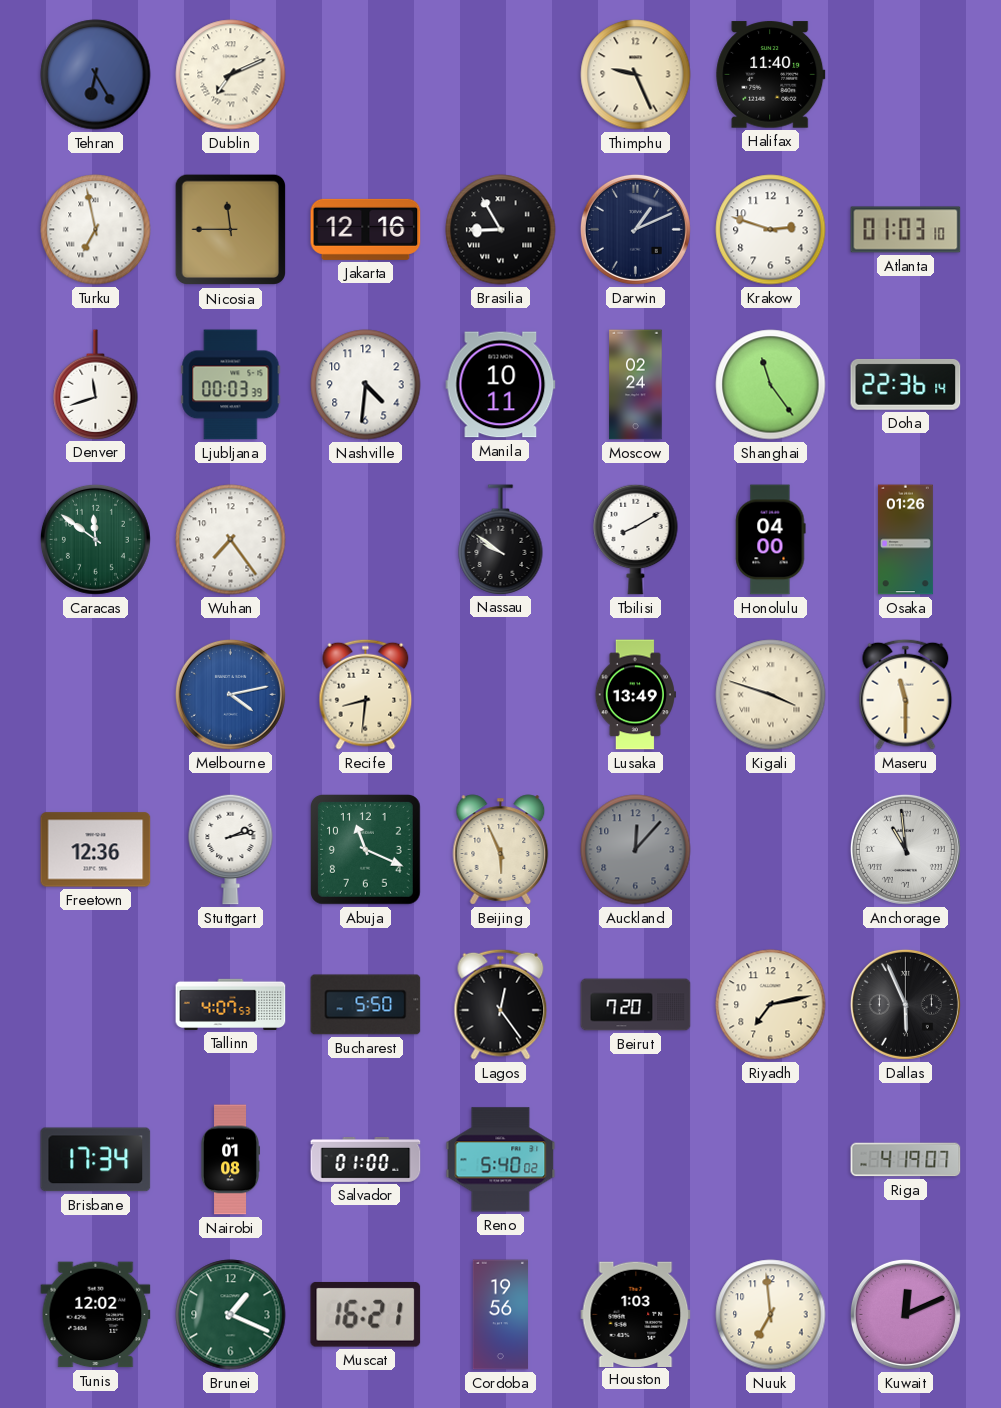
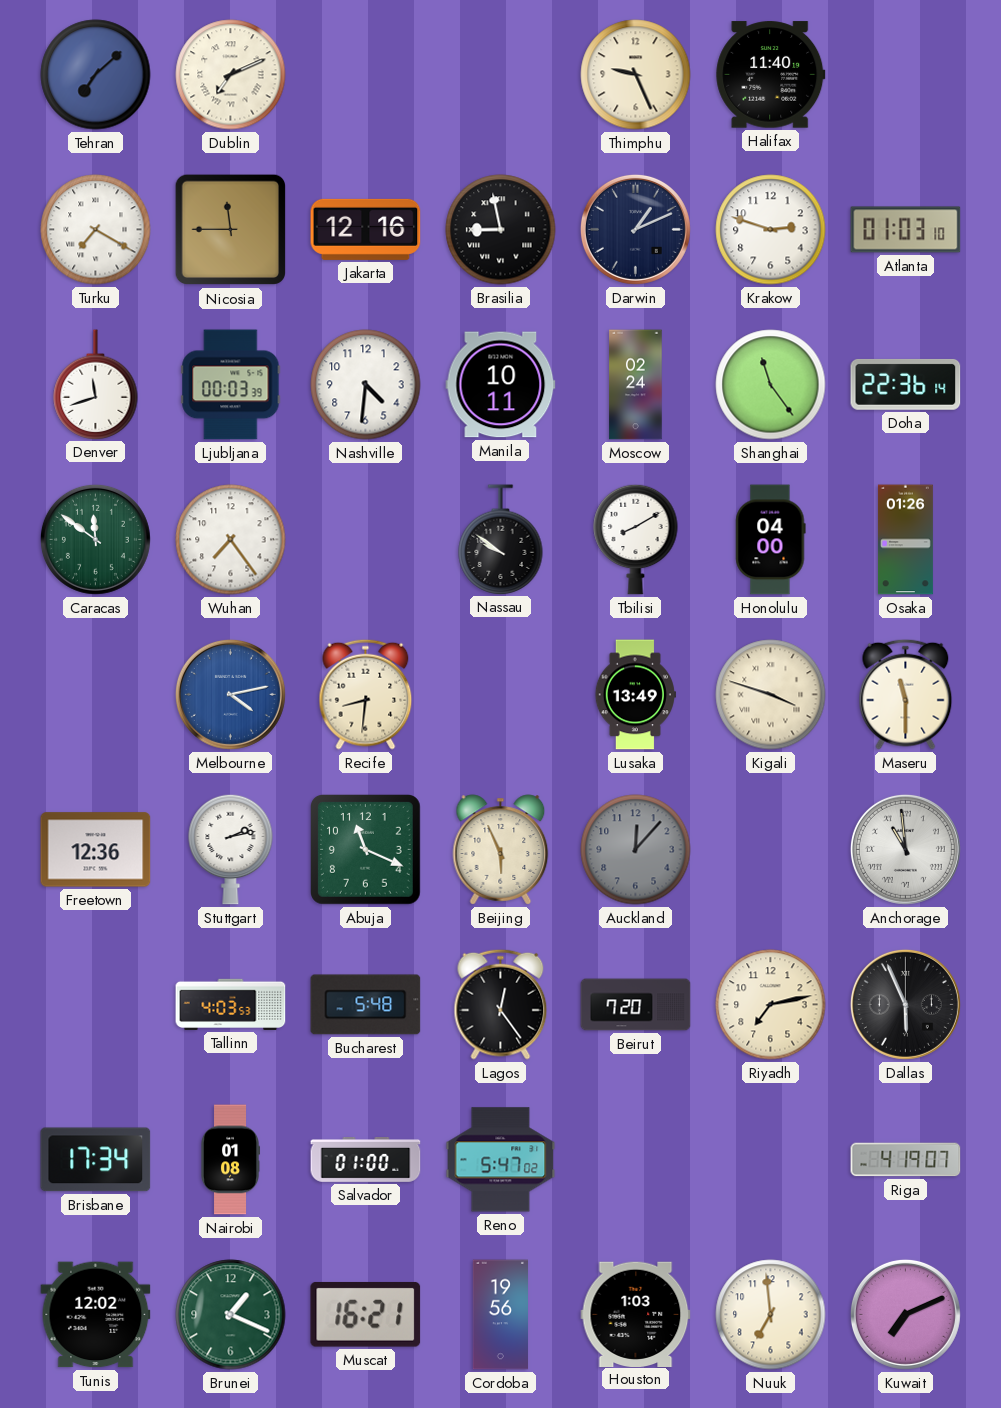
Tehran: 6:25 -> 7:08 (96, 75)
Turku: 6:58 -> 7:20 (96, 230)
Brasilia: 8:55 -> 8:58 (501, 230)
Tallinn: 4:07 -> 4:03 (231, 1004)
Bucharest: 5:50 -> 5:48 (366, 1005)
Reno: 5:40 -> 5:47 (501, 1160)
Kuwait: 12:11 -> 7:11 (905, 1314)
